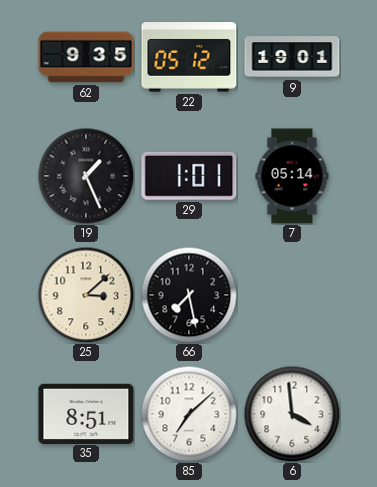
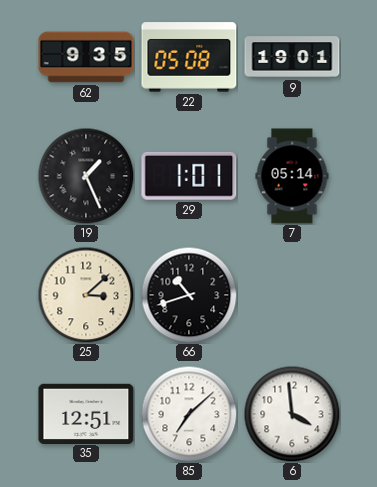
22: 05:12 -> 05:08 (189, 57)
66: 7:28 -> 10:42 (189, 295)
35: 8:51 -> 12:51 (86, 413)
